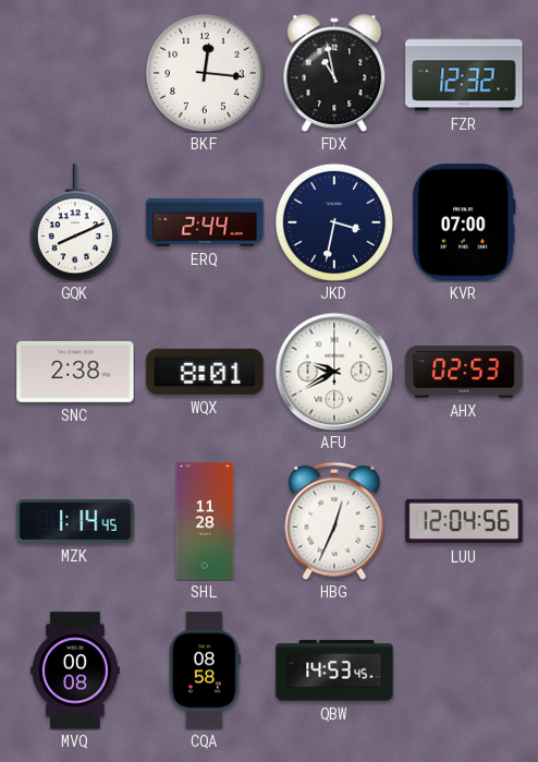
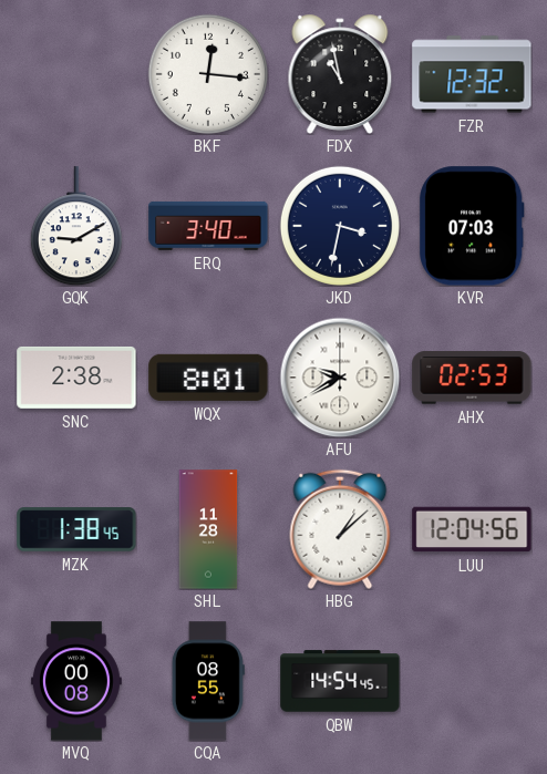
GQK: 8:11 -> 9:10 (76, 226)
ERQ: 2:44 -> 3:40 (208, 226)
KVR: 07:00 -> 07:03 (473, 226)
MZK: 1:14 -> 1:38 (76, 529)
HBG: 12:34 -> 1:08 (340, 529)
CQA: 08:58 -> 08:55 (208, 681)
QBW: 14:53 -> 14:54 (340, 681)
